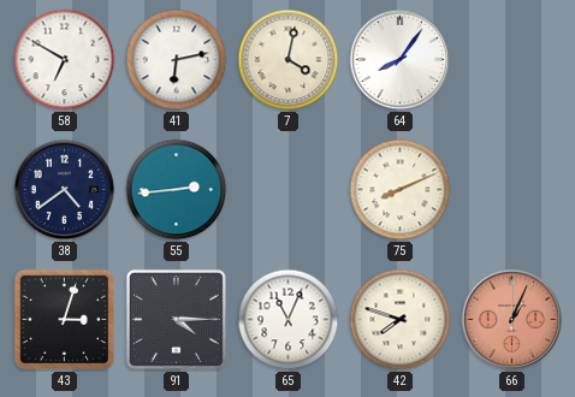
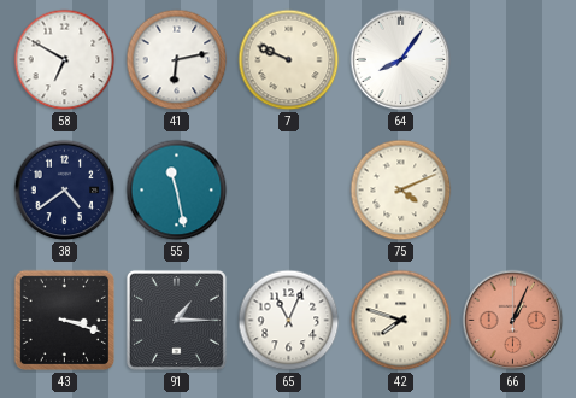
7: 4:02 -> 9:49 (289, 60)
55: 2:44 -> 11:28 (177, 191)
75: 8:11 -> 4:11 (401, 191)
43: 3:03 -> 3:18 (65, 321)
91: 4:15 -> 1:15 (176, 320)
